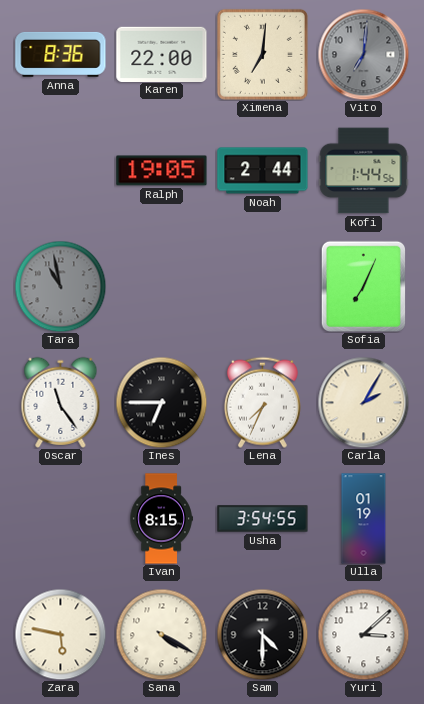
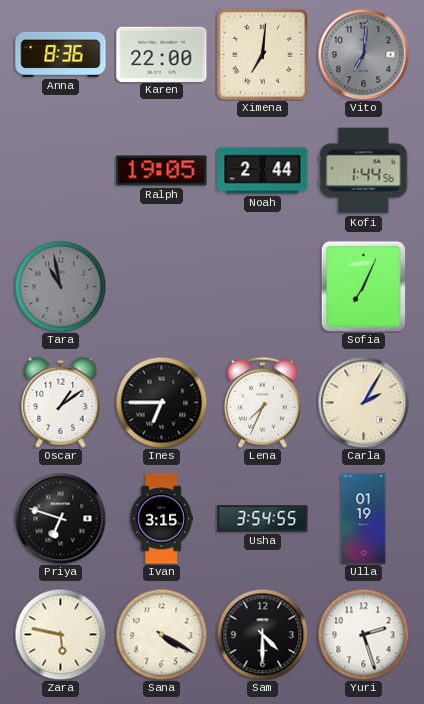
Oscar: 11:24 -> 1:09 (61, 402)
Priya: none -> 6:48 (60, 518)
Ivan: 8:15 -> 3:15 (161, 519)
Yuri: 3:08 -> 2:27 (363, 634)
